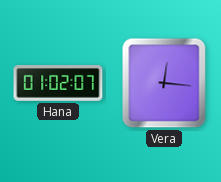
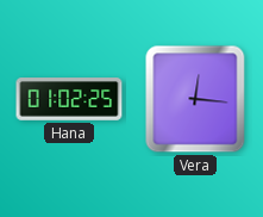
Hana: 01:02:07 -> 01:02:25 (69, 99)
